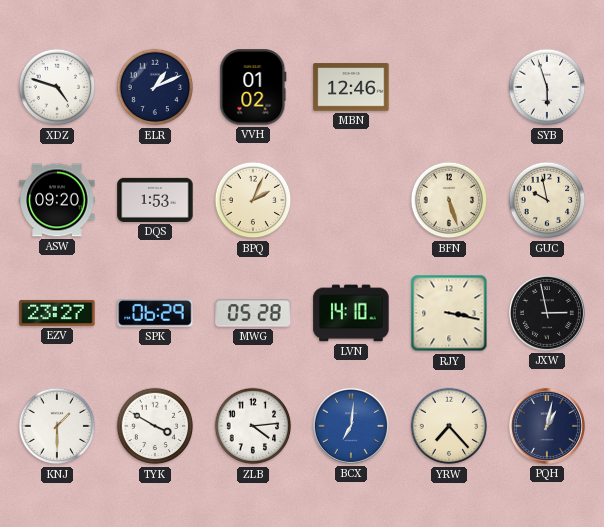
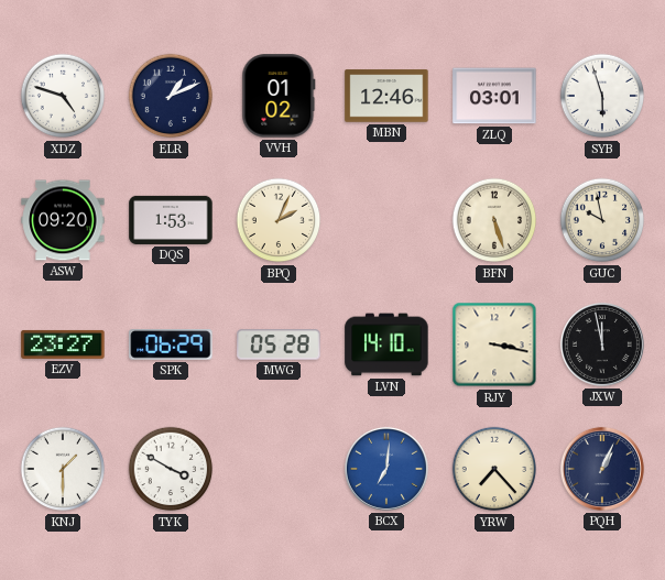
ZLQ: none -> 03:01 (494, 96)
JXW: 2:58 -> 11:58 (602, 344)
ZLB: 4:14 -> none (253, 426)
PQH: 1:02 -> 1:04 (602, 469)
